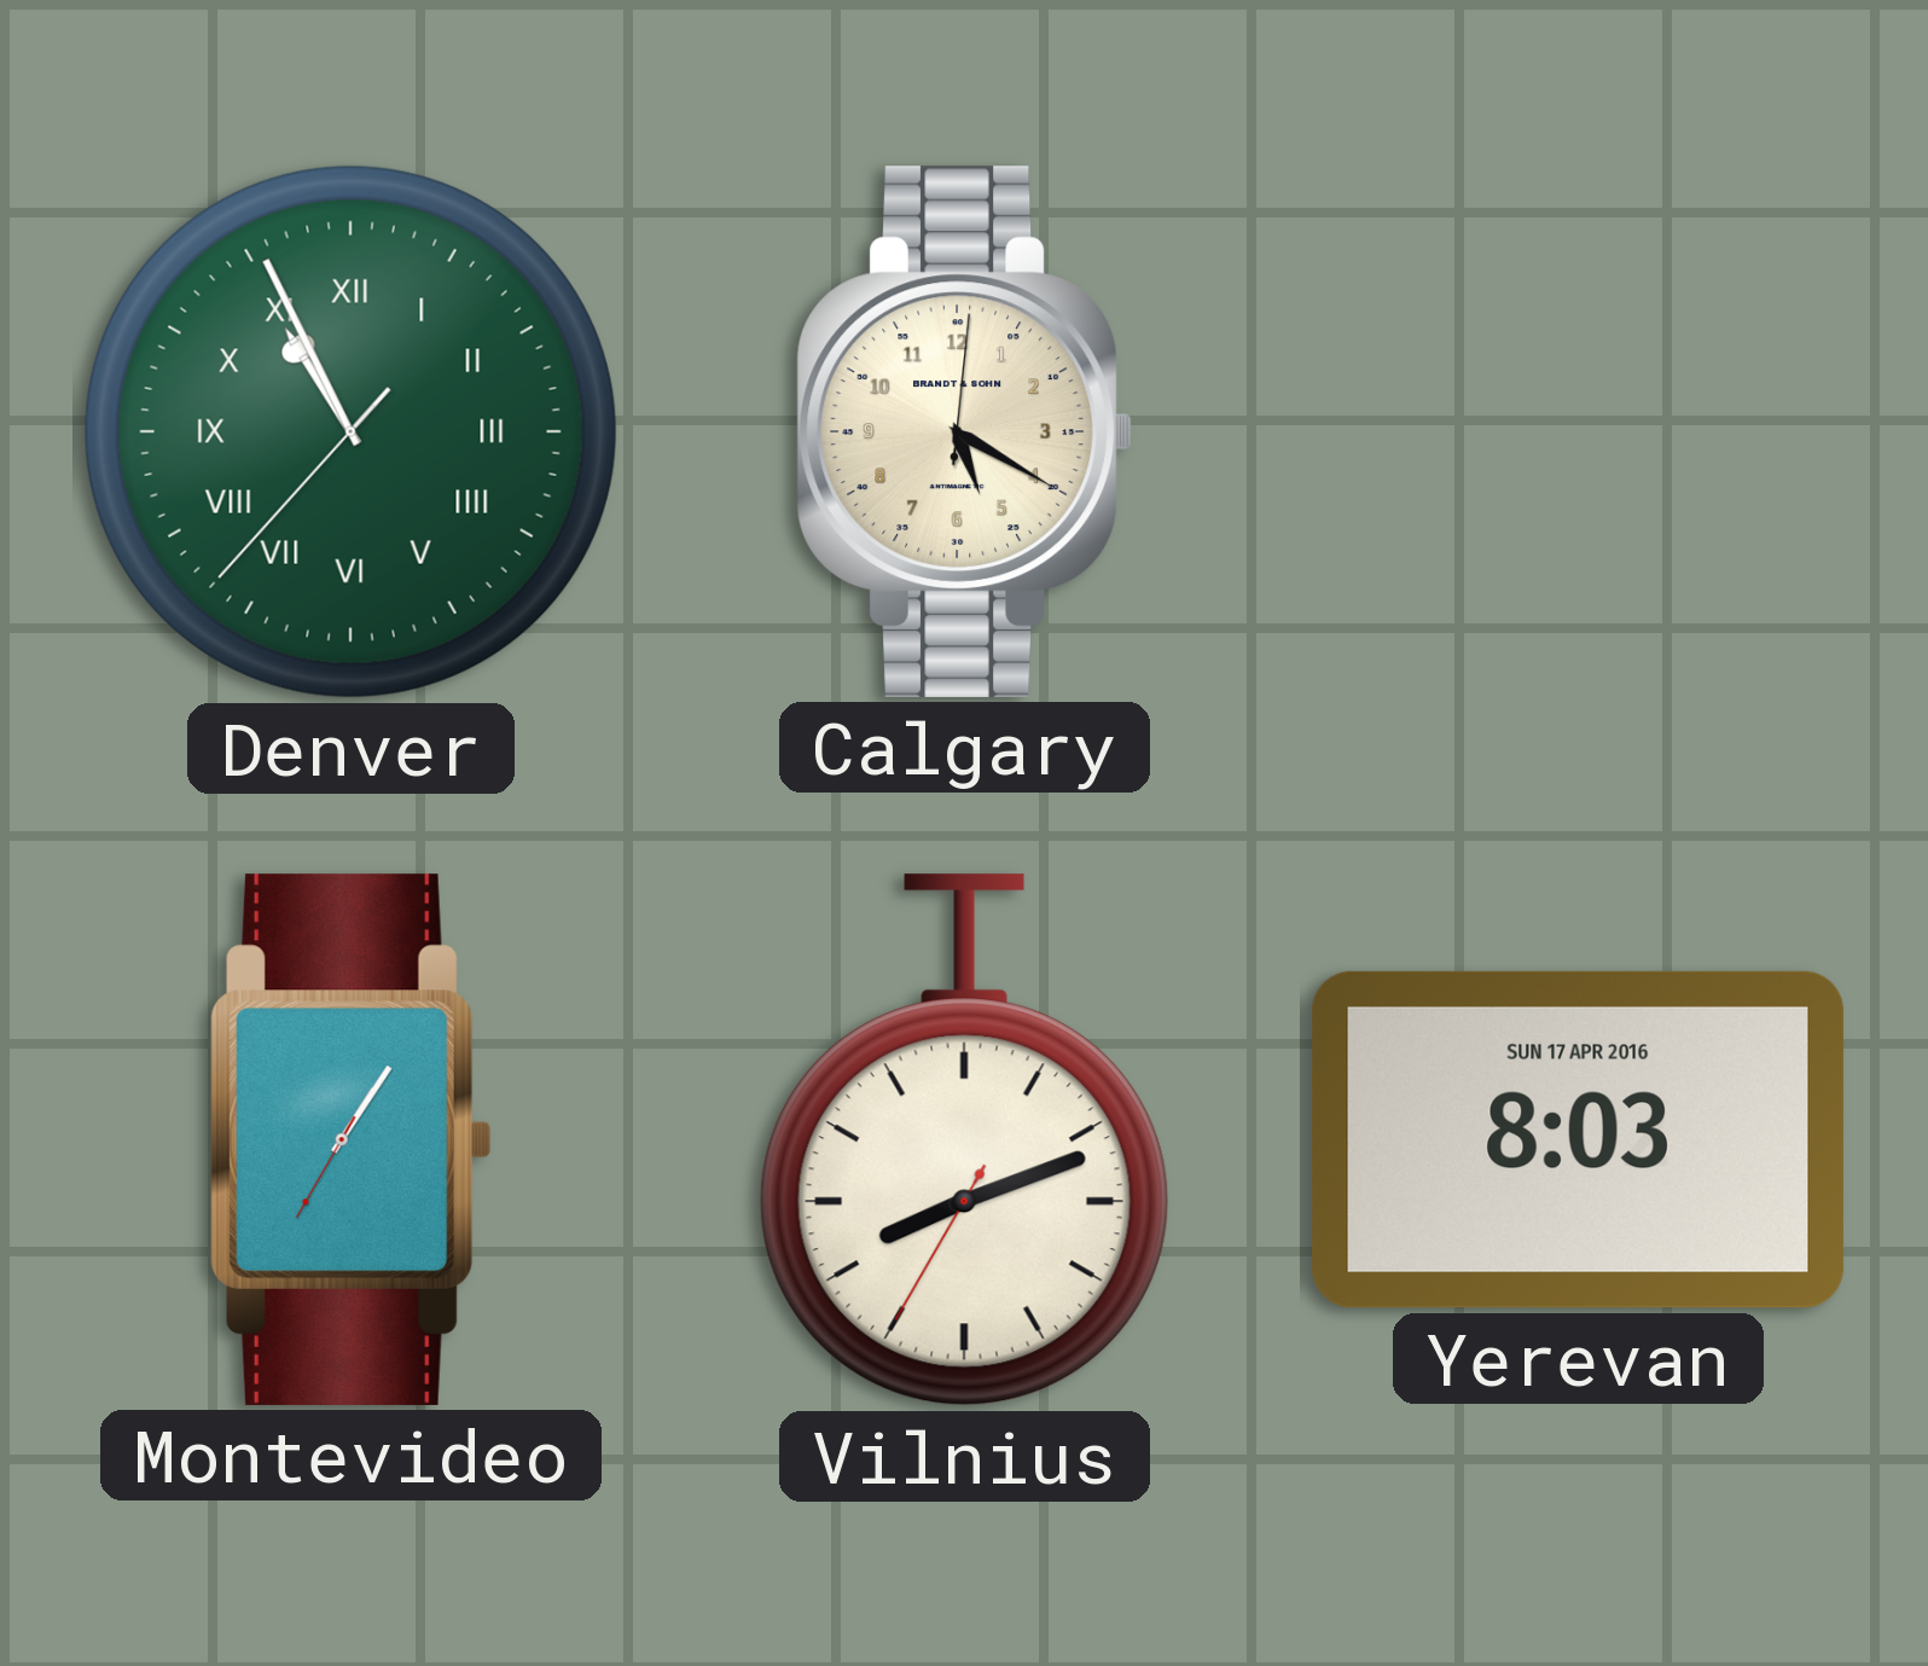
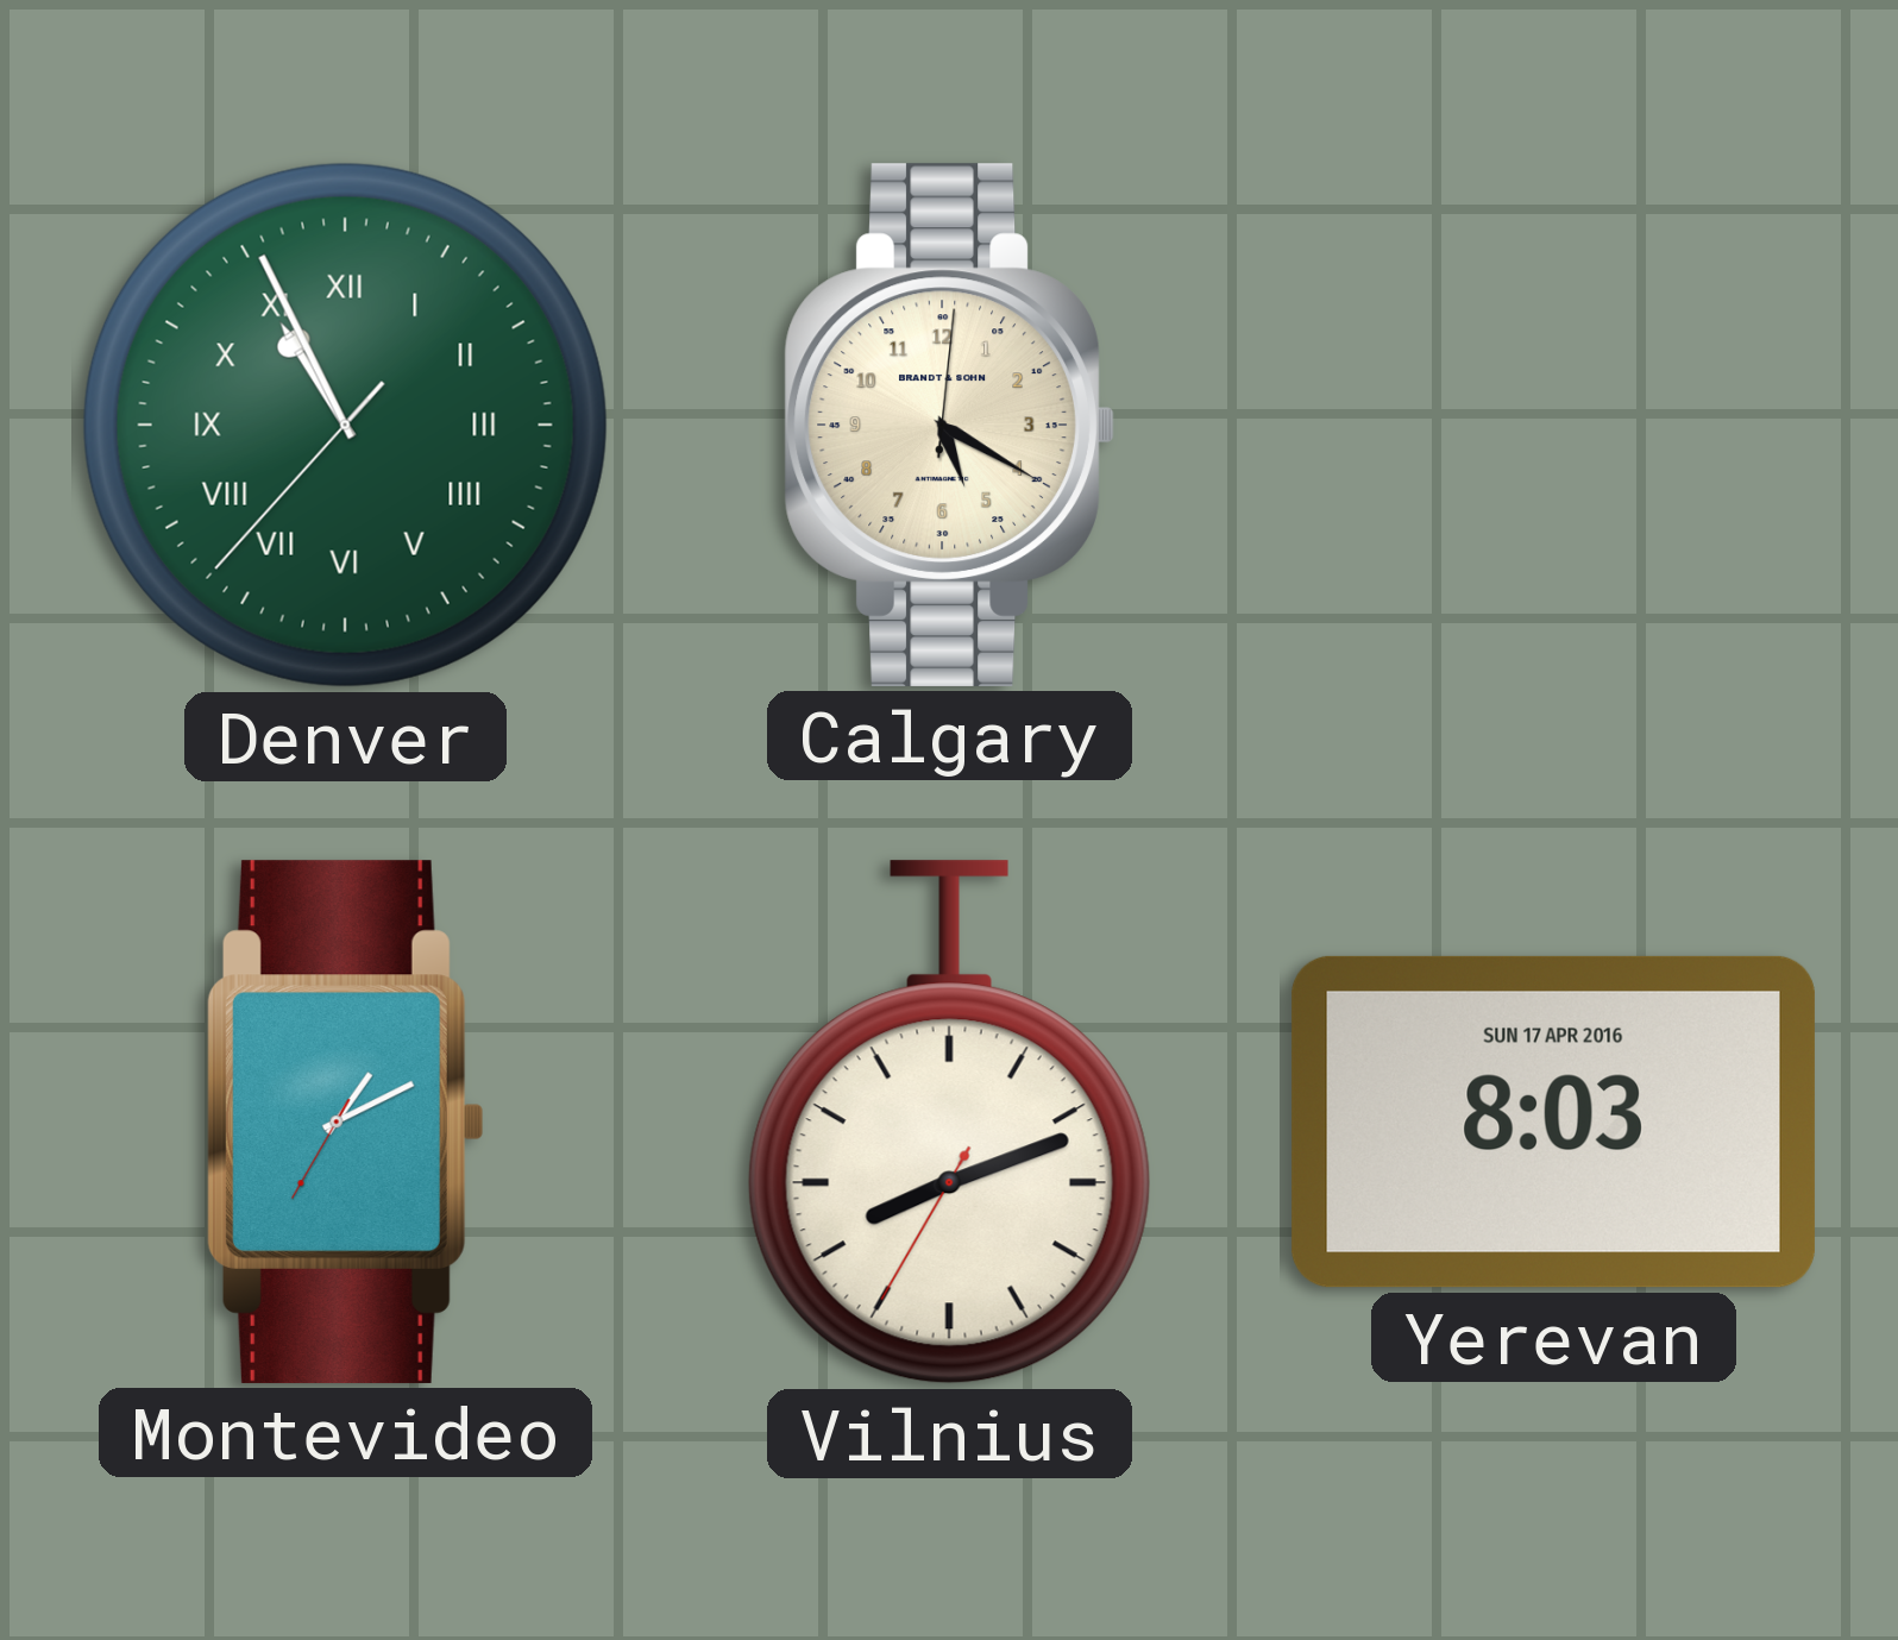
Montevideo: 1:05 -> 1:10 (345, 1121)
